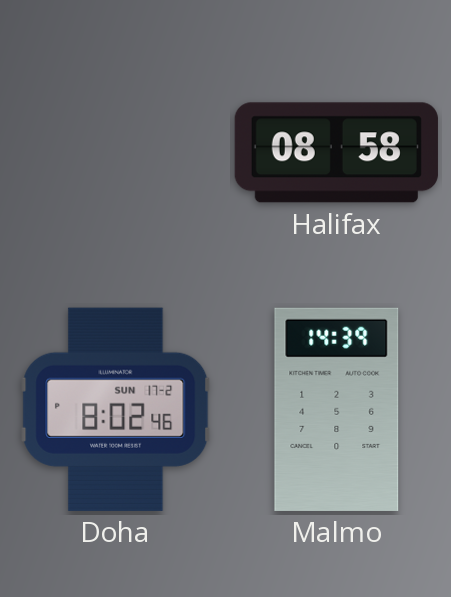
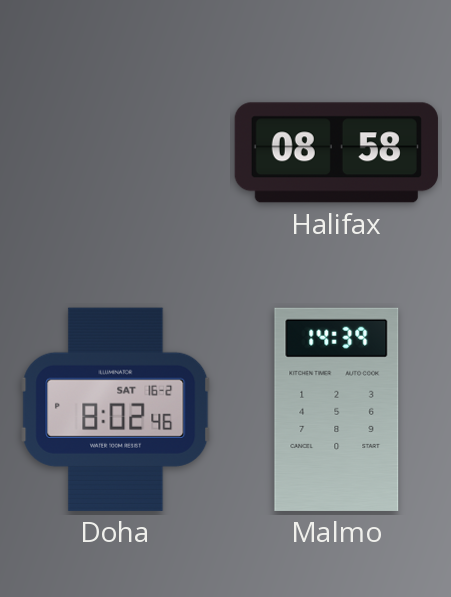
Doha date: SUN 17-2 -> SAT 16-2 (116, 409)
